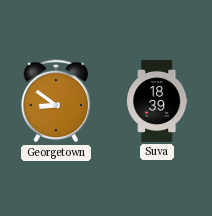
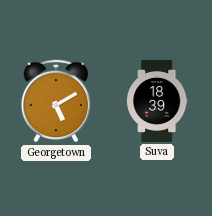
Georgetown: 8:51 -> 5:10 (56, 101)
